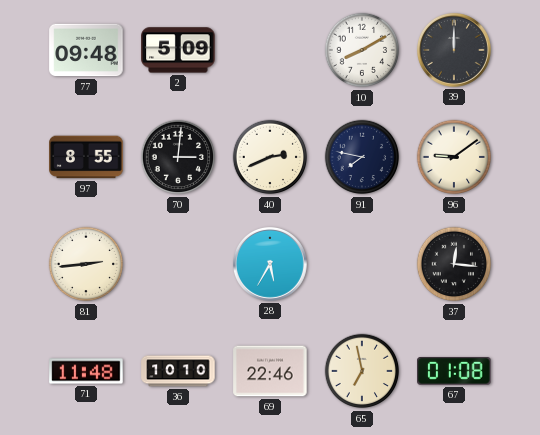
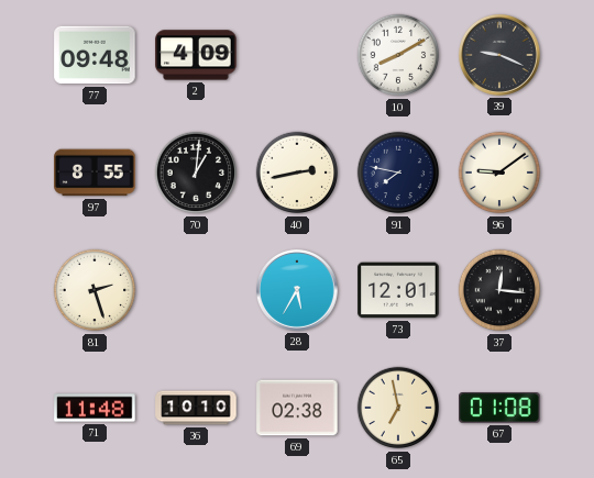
2: 5:09 -> 4:09 (196, 55)
39: 12:00 -> 9:19 (499, 55)
70: 3:01 -> 1:01 (196, 173)
40: 2:41 -> 2:43 (297, 173)
81: 2:44 -> 2:27 (95, 290)
73: none -> 12:01 (398, 290)
69: 22:46 -> 02:38 (297, 408)
